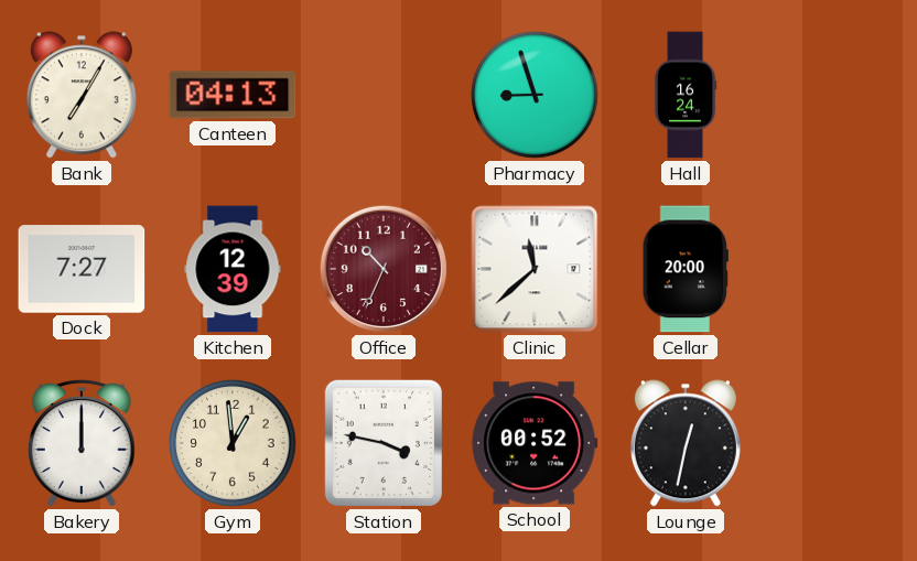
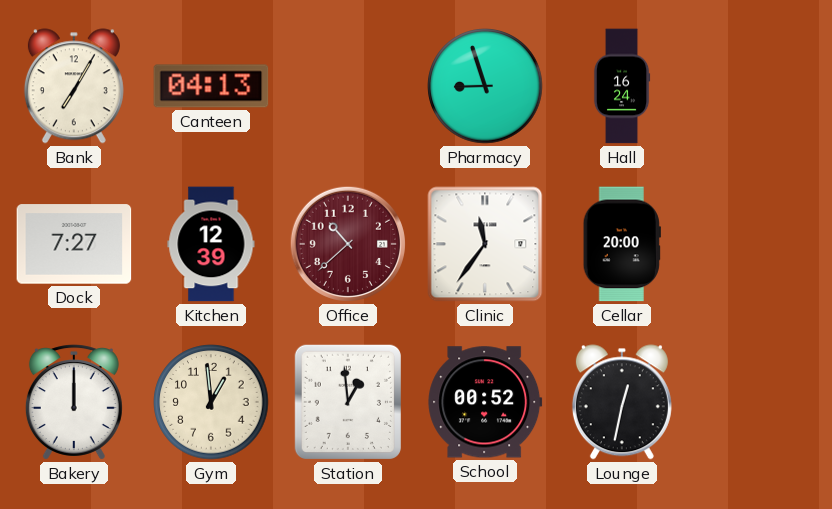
Office: 10:34 -> 10:38 (348, 244)
Clinic: 11:38 -> 11:36 (485, 244)
Station: 3:47 -> 12:59 (348, 402)
